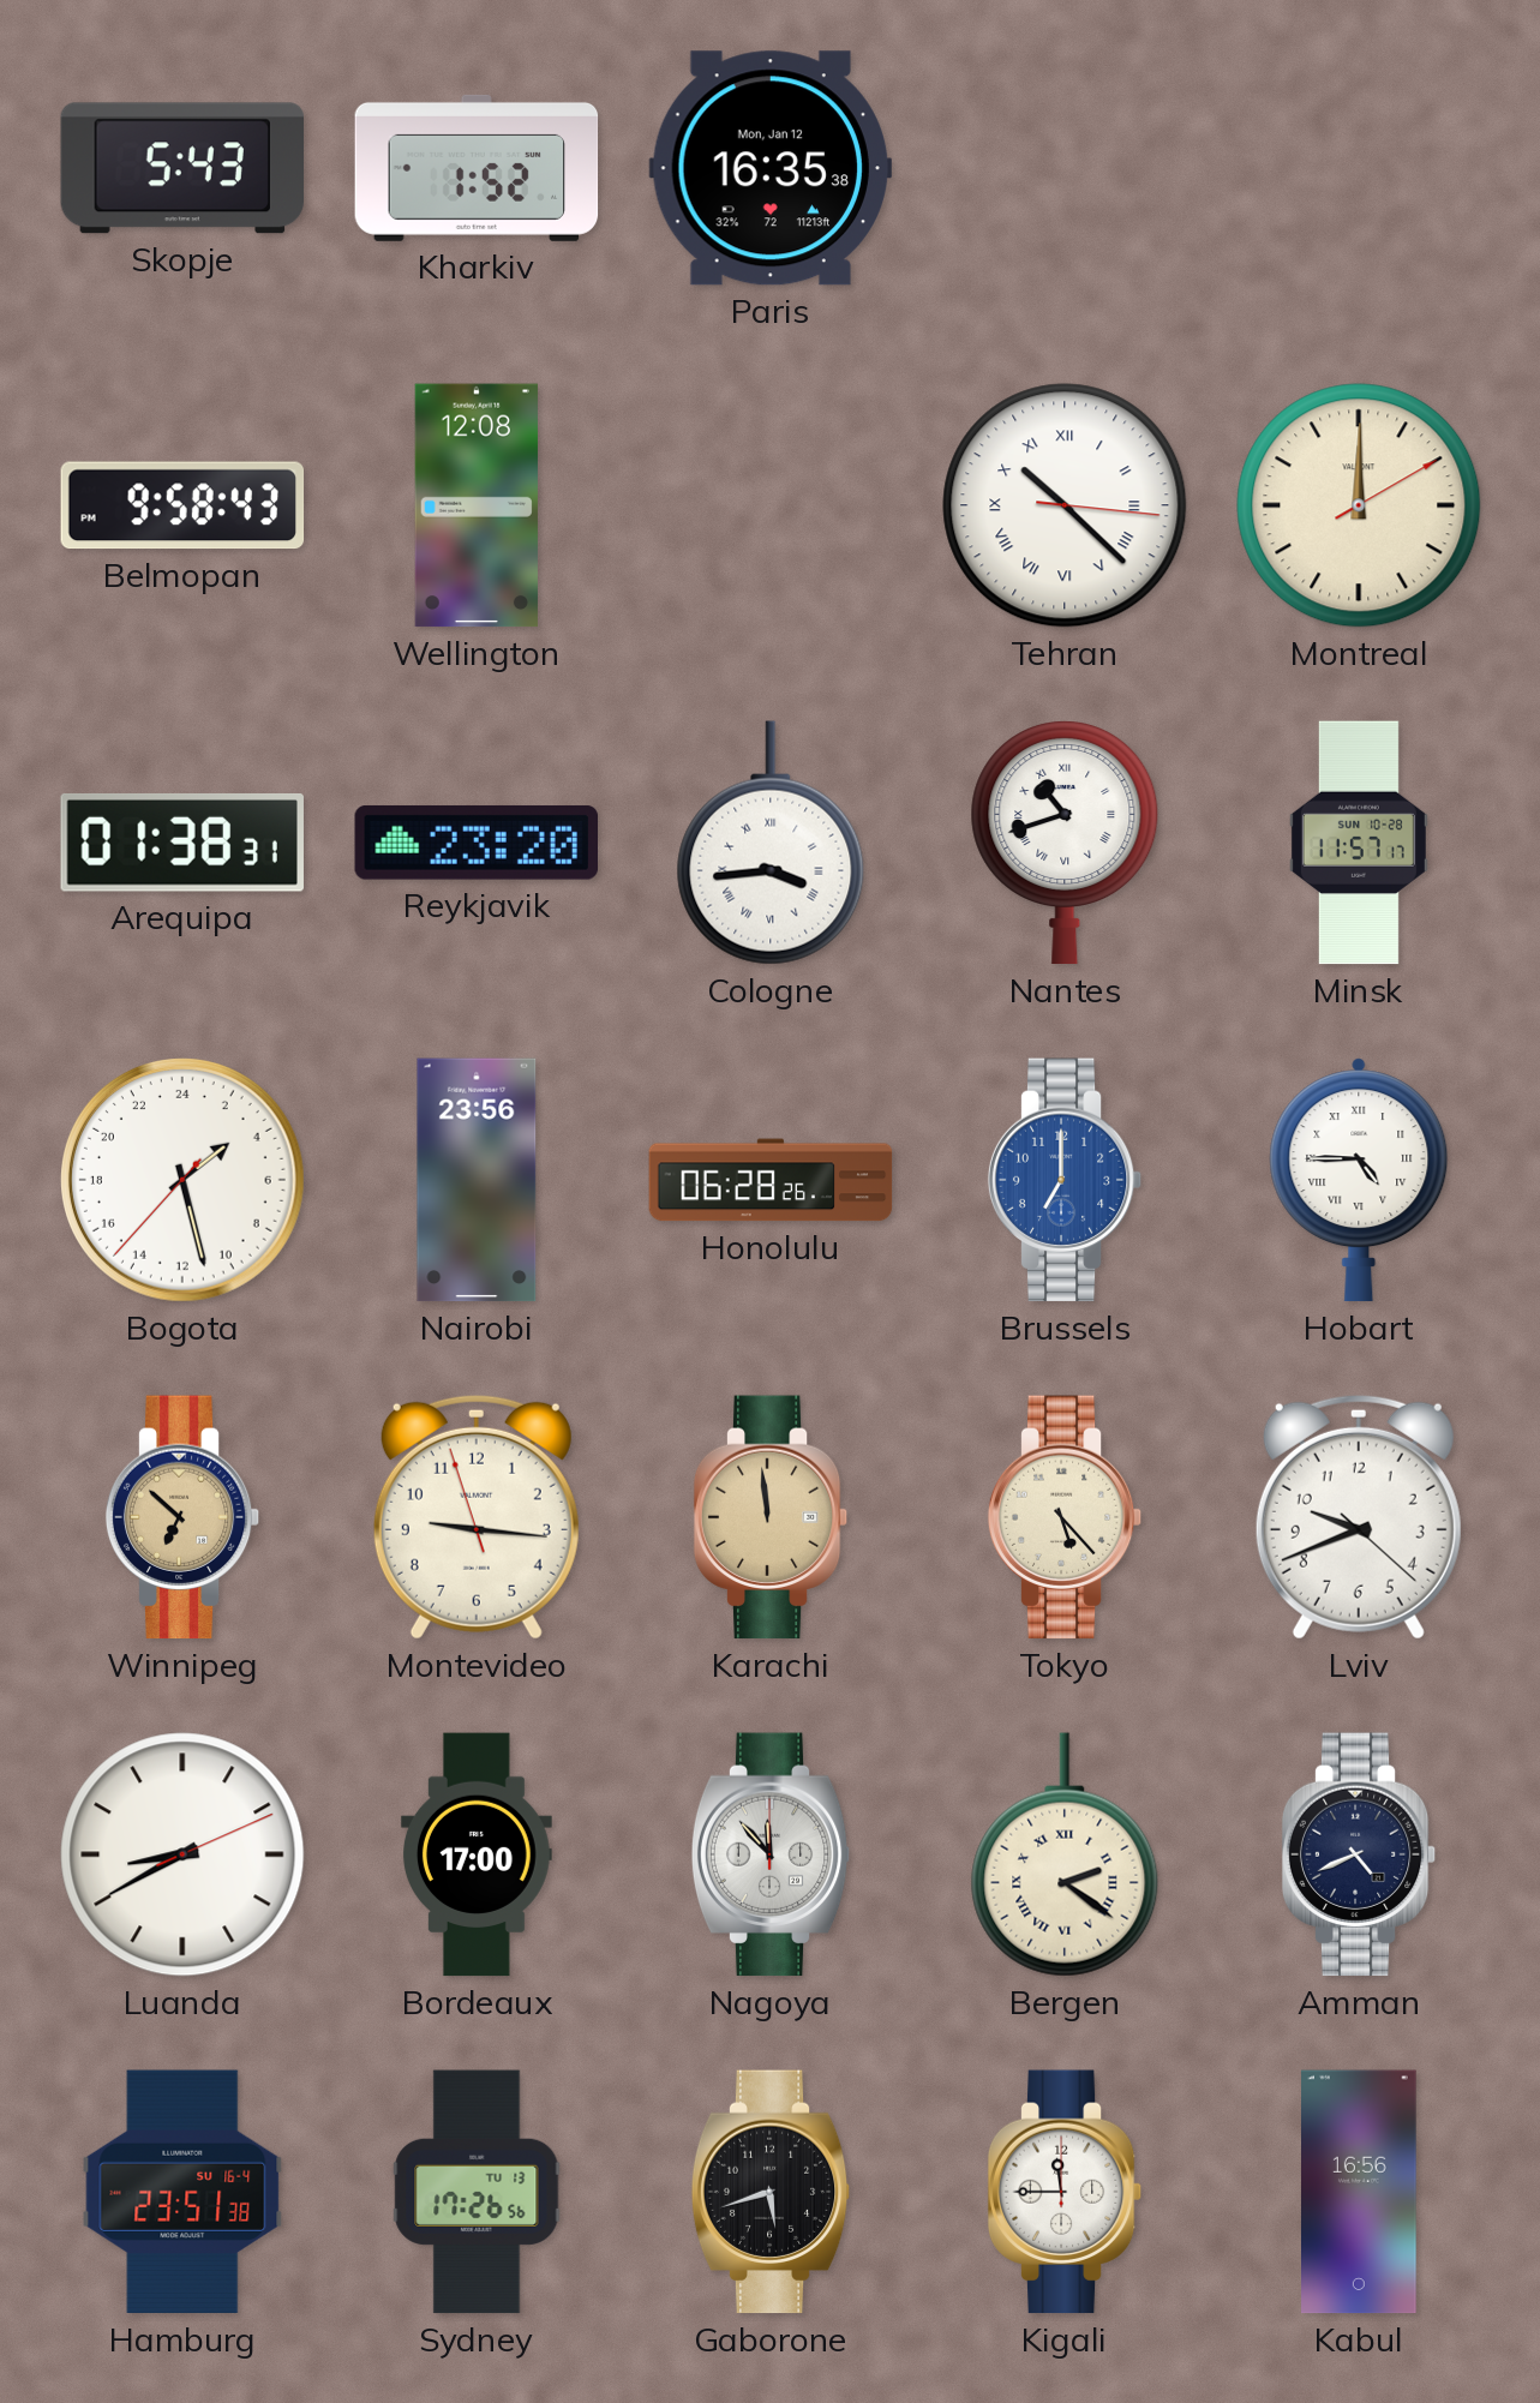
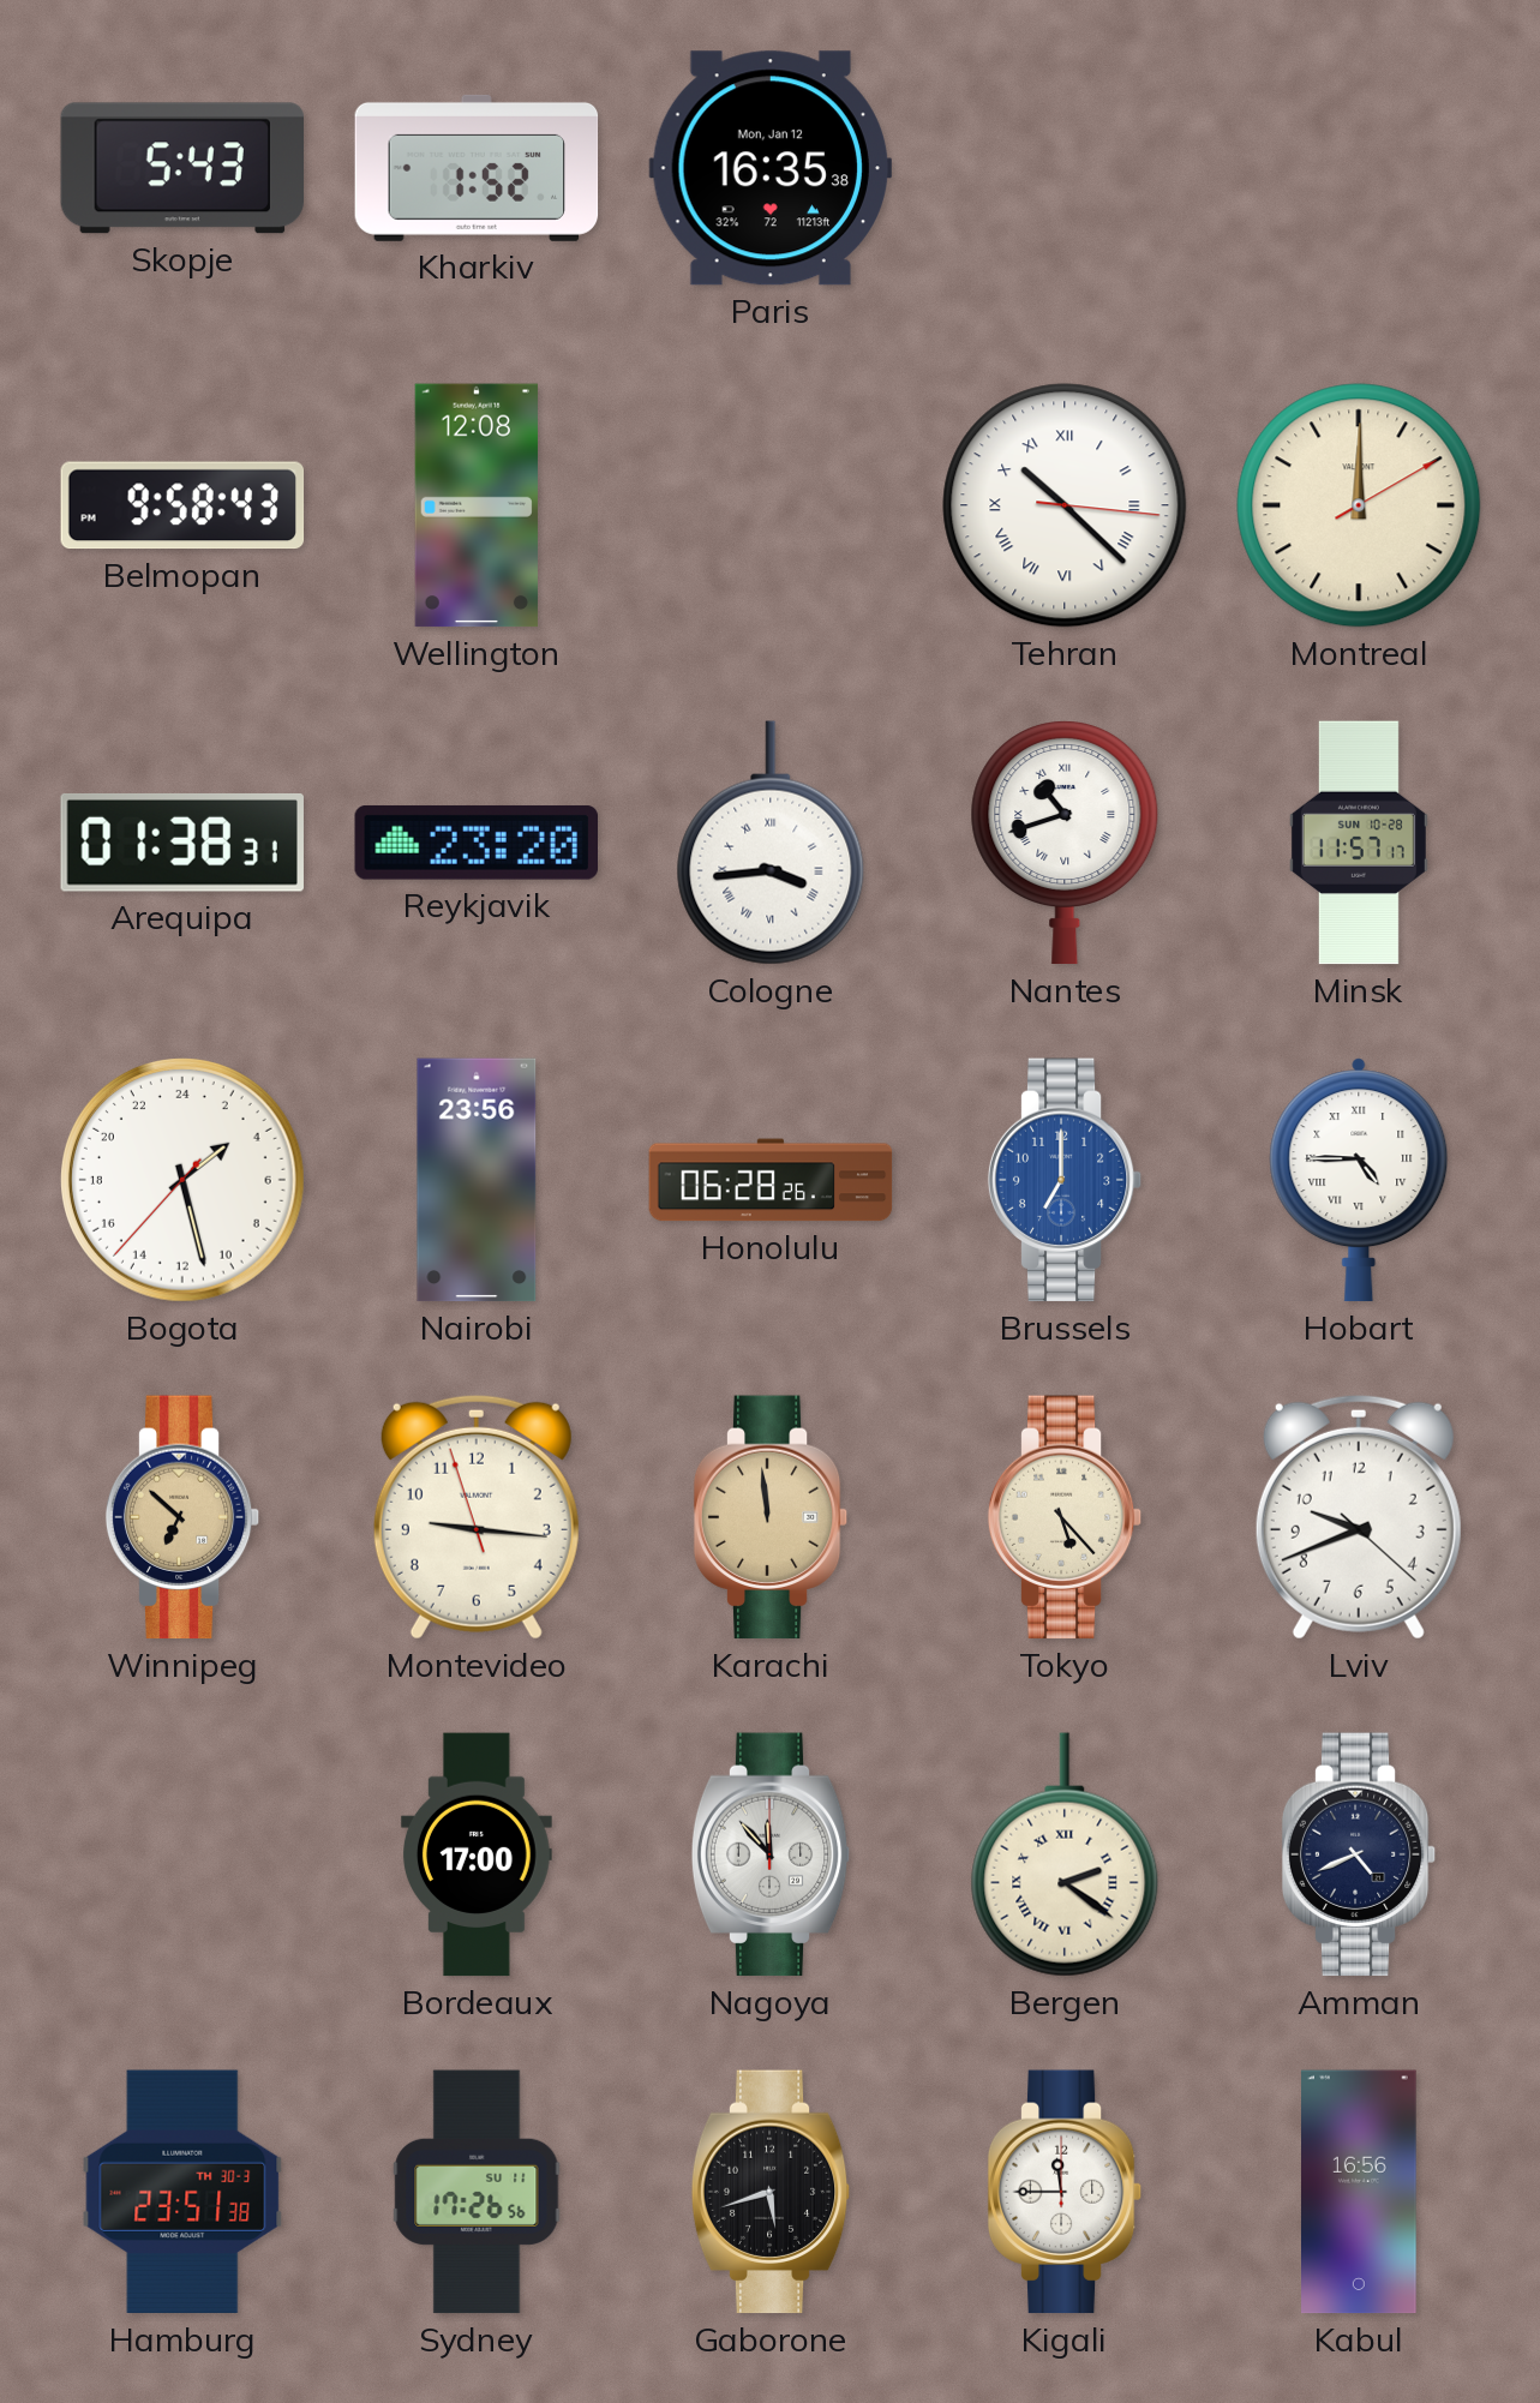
Luanda: 8:40 -> none (182, 1854)
Hamburg date: SU 16-4 -> TH 30-3 (182, 2192)
Sydney date: TU 13 -> SU 11 (477, 2192)
